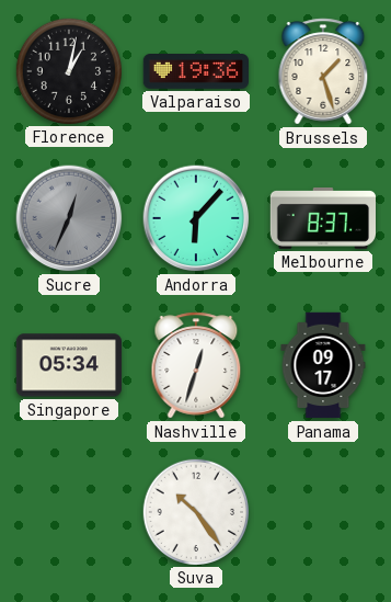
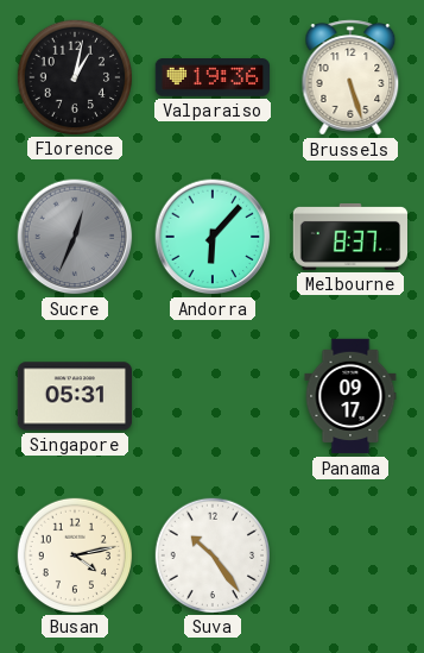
Brussels: 1:27 -> 5:27 (350, 77)
Singapore: 05:34 -> 05:31 (74, 396)
Nashville: 12:33 -> none (196, 365)
Busan: none -> 4:13 (74, 554)
